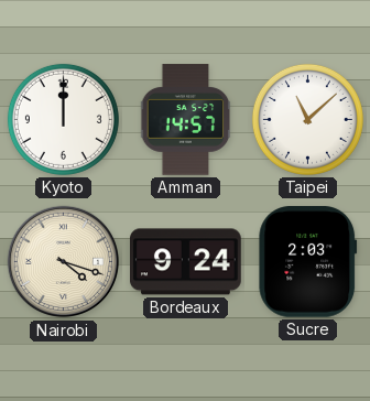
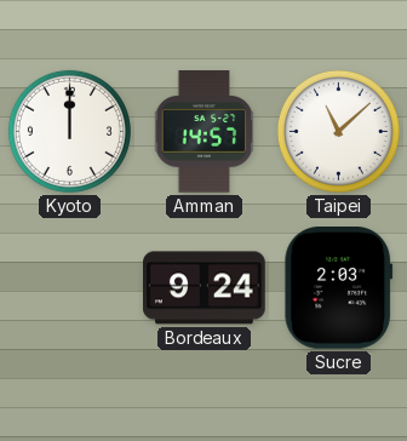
Nairobi: 4:18 -> none (64, 262)
